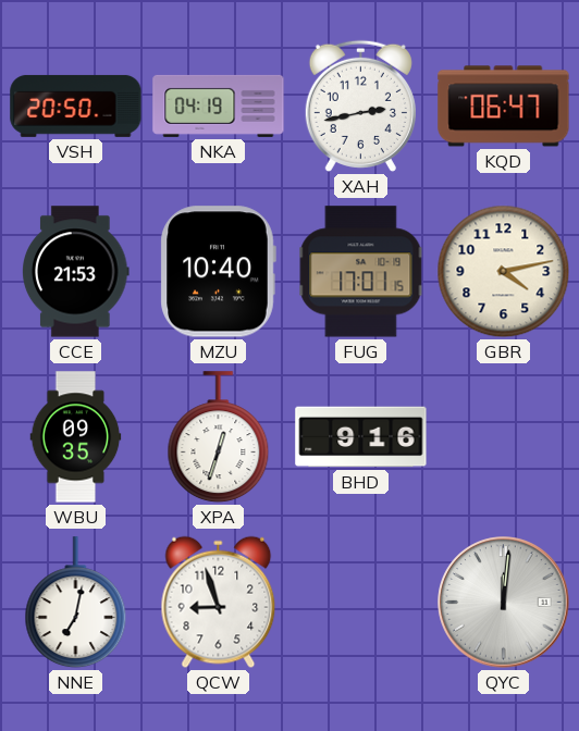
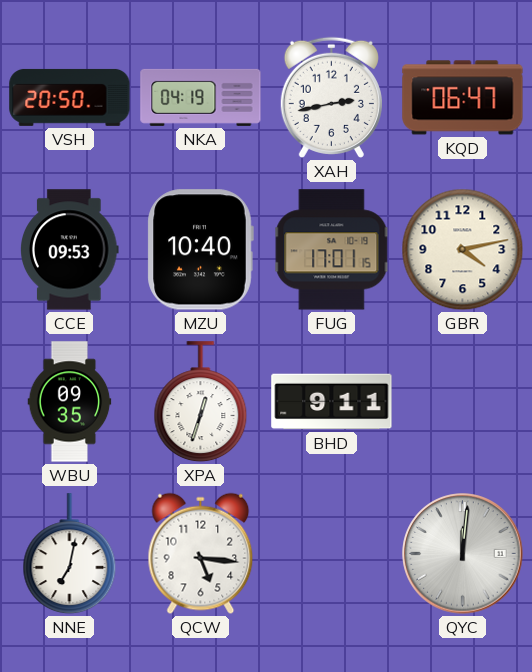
CCE: 21:53 -> 09:53 (70, 250)
BHD: 9:16 -> 9:11 (332, 402)
QCW: 8:57 -> 5:16 (201, 554)
